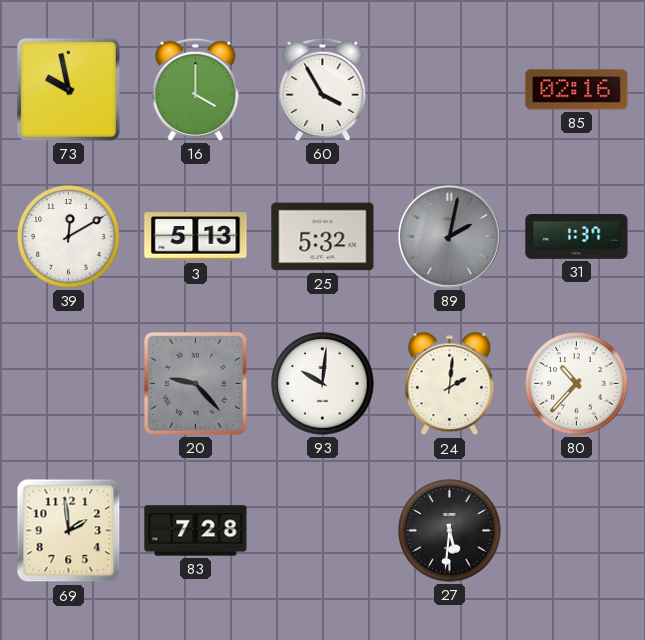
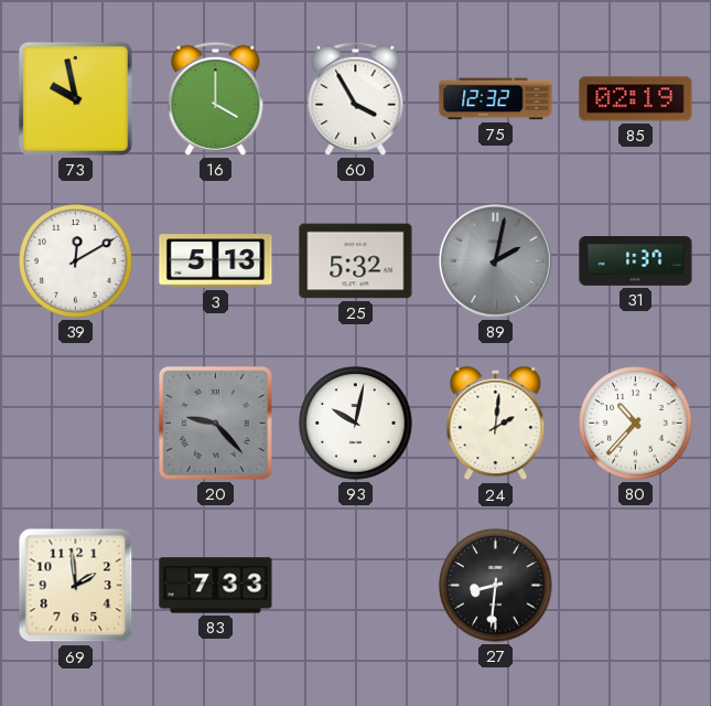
75: none -> 12:32 (496, 99)
85: 02:16 -> 02:19 (636, 99)
93: 10:01 -> 10:02 (356, 424)
83: 7:28 -> 7:33 (216, 586)
27: 5:31 -> 8:31 (496, 586)
